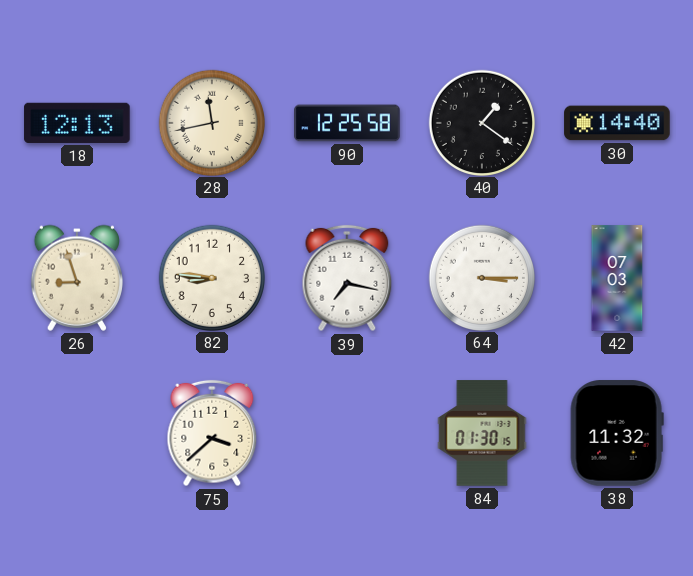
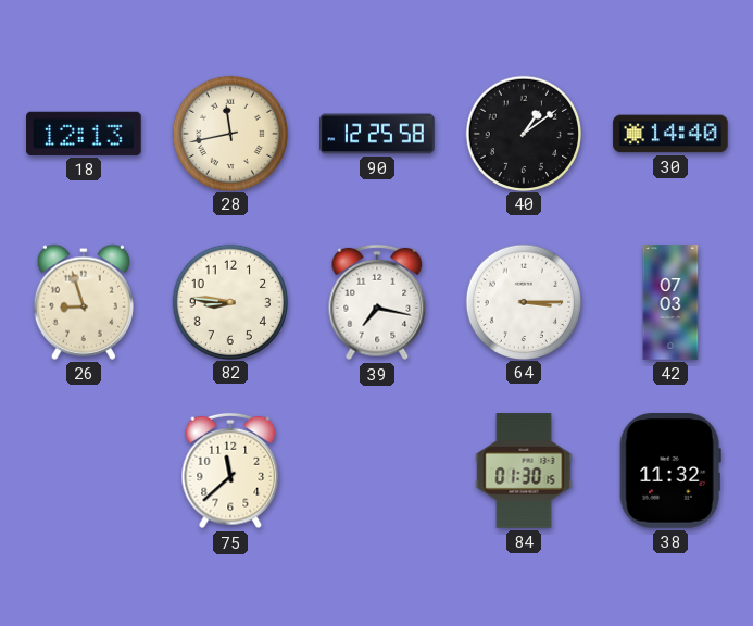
40: 1:21 -> 1:09 (523, 133)
75: 3:38 -> 11:38 (230, 471)
